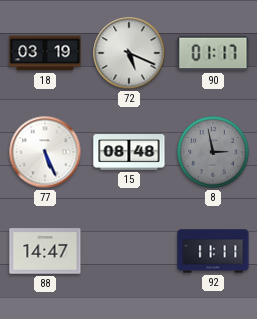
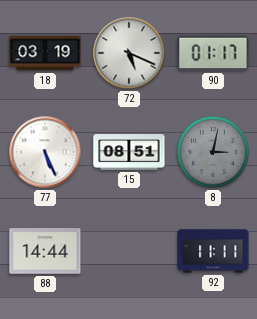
15: 08:48 -> 08:51 (129, 152)
8: 2:58 -> 3:02 (213, 152)
88: 14:47 -> 14:44 (45, 251)
